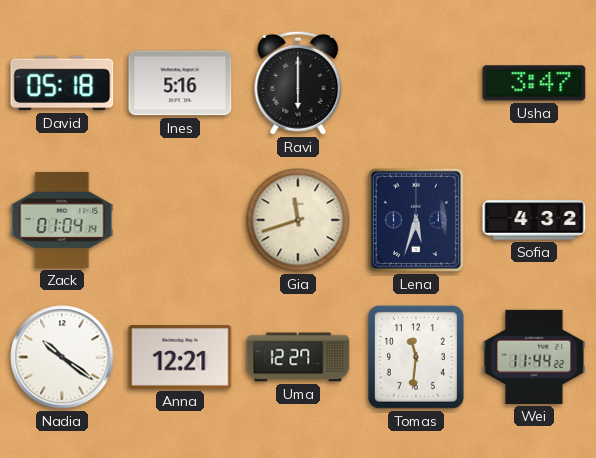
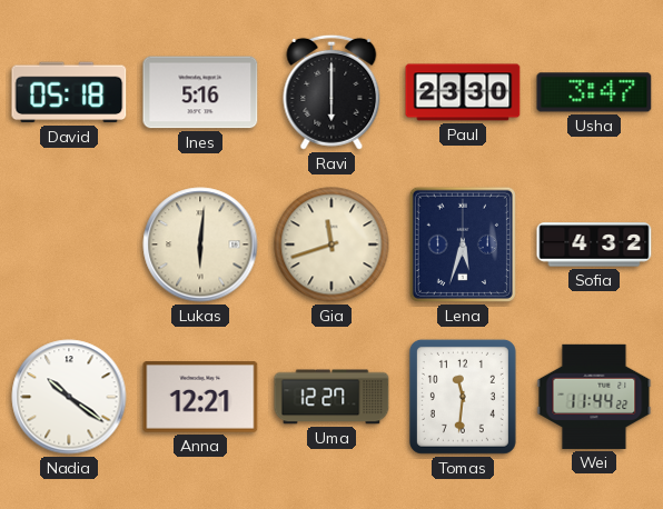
Paul: none -> 23:30 (463, 92)
Zack: 01:04 -> none (62, 220)
Lukas: none -> 6:01 (200, 244)
